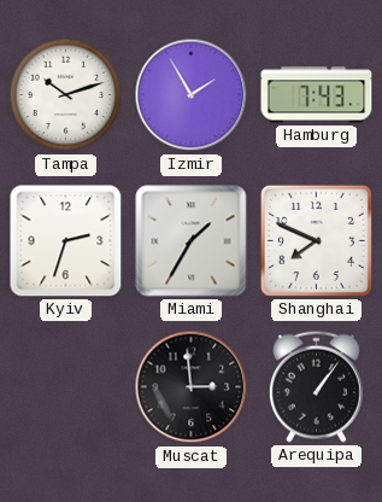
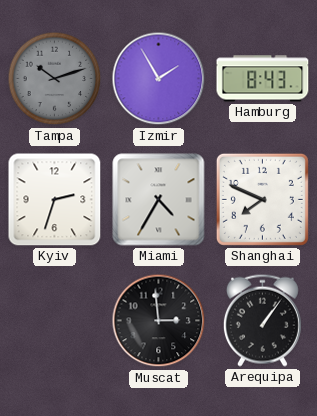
Tampa dial: white -> grey (55, 79)
Hamburg: 7:43 -> 8:43 (263, 79)
Miami: 1:35 -> 4:35 (159, 200)
